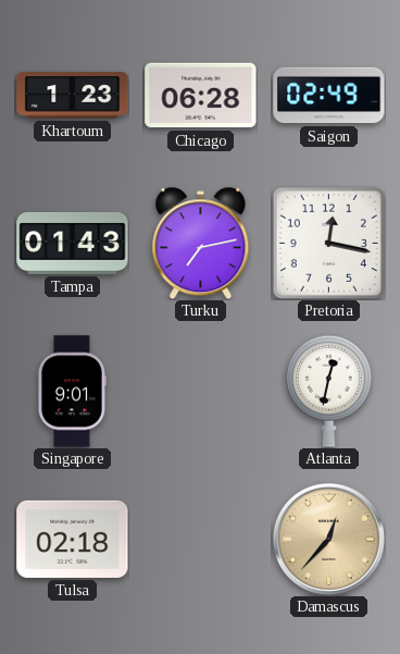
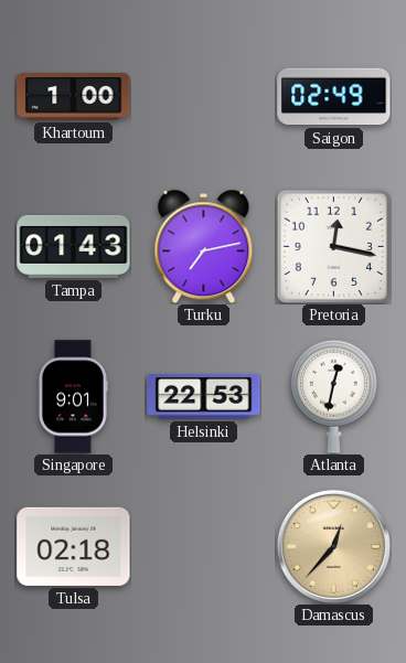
Khartoum: 1:23 -> 1:00 (74, 97)
Chicago: 06:28 -> none (201, 96)
Helsinki: none -> 22:53 (204, 396)
